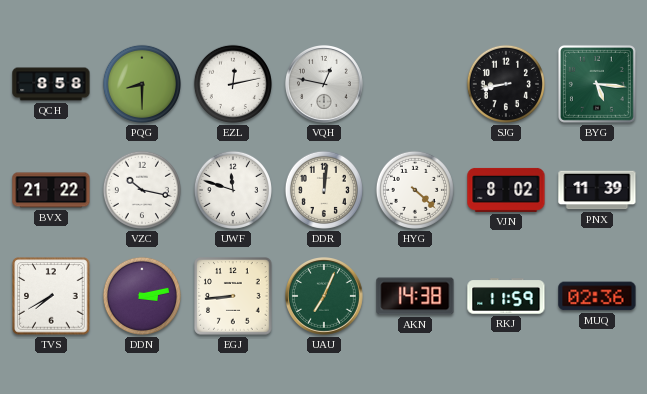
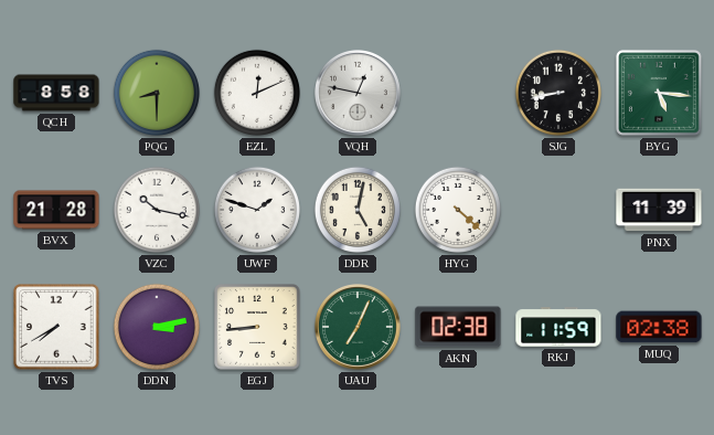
EZL: 12:13 -> 12:11 (257, 93)
BVX: 21:22 -> 21:28 (56, 210)
UWF: 11:48 -> 1:48 (257, 210)
DDR: 12:01 -> 5:02 (358, 210)
VJN: 8:02 -> none (506, 190)
AKN: 14:38 -> 02:38 (458, 327)
MUQ: 02:36 -> 02:38 (659, 327)
